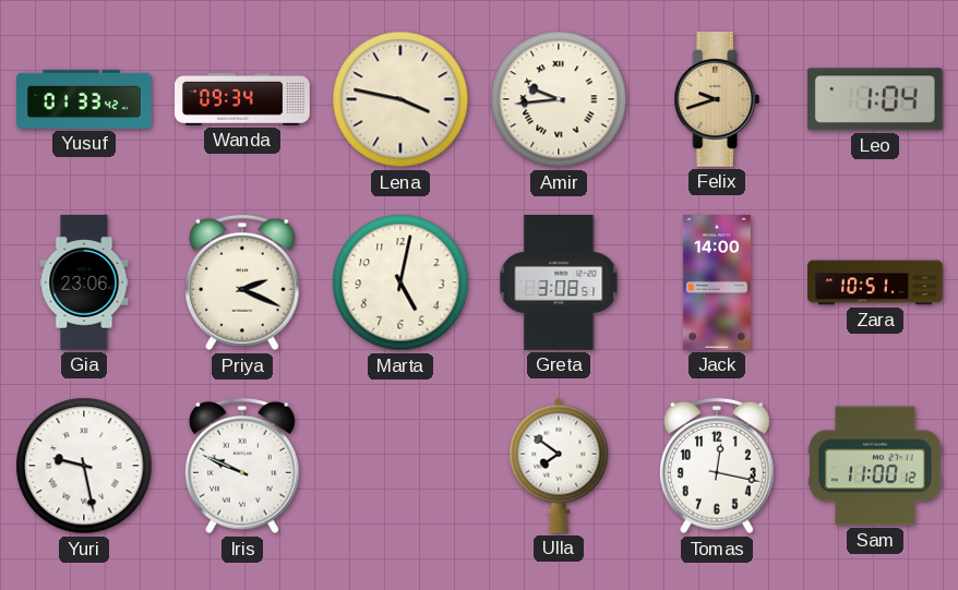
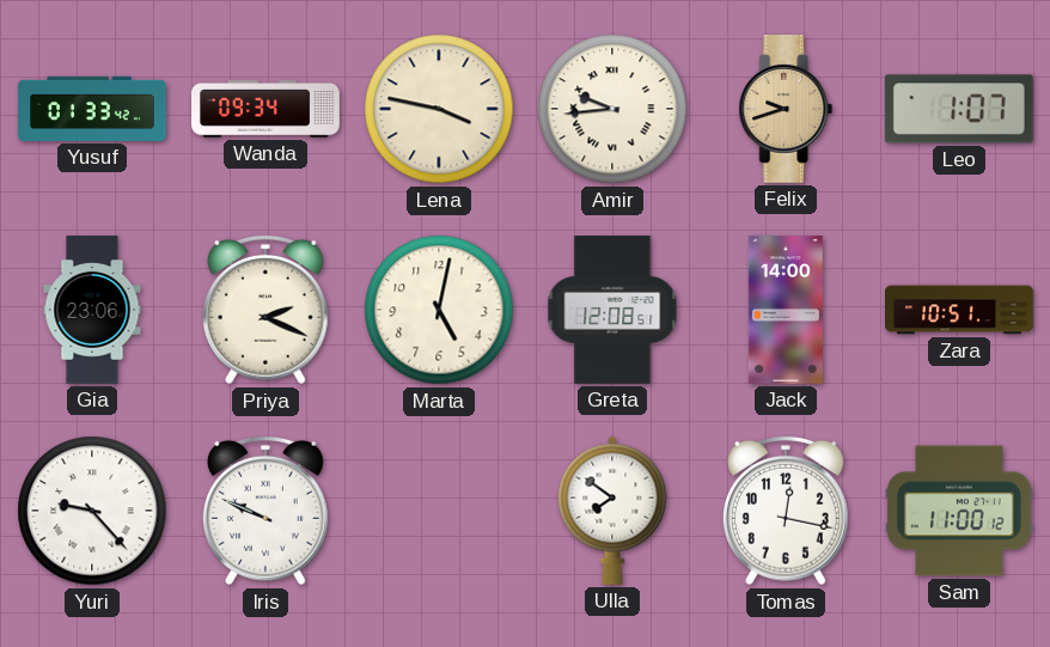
Leo: 1:04 -> 1:07 (959, 109)
Greta: 3:08 -> 12:08 (612, 311)
Yuri: 9:28 -> 9:23 (92, 511)
